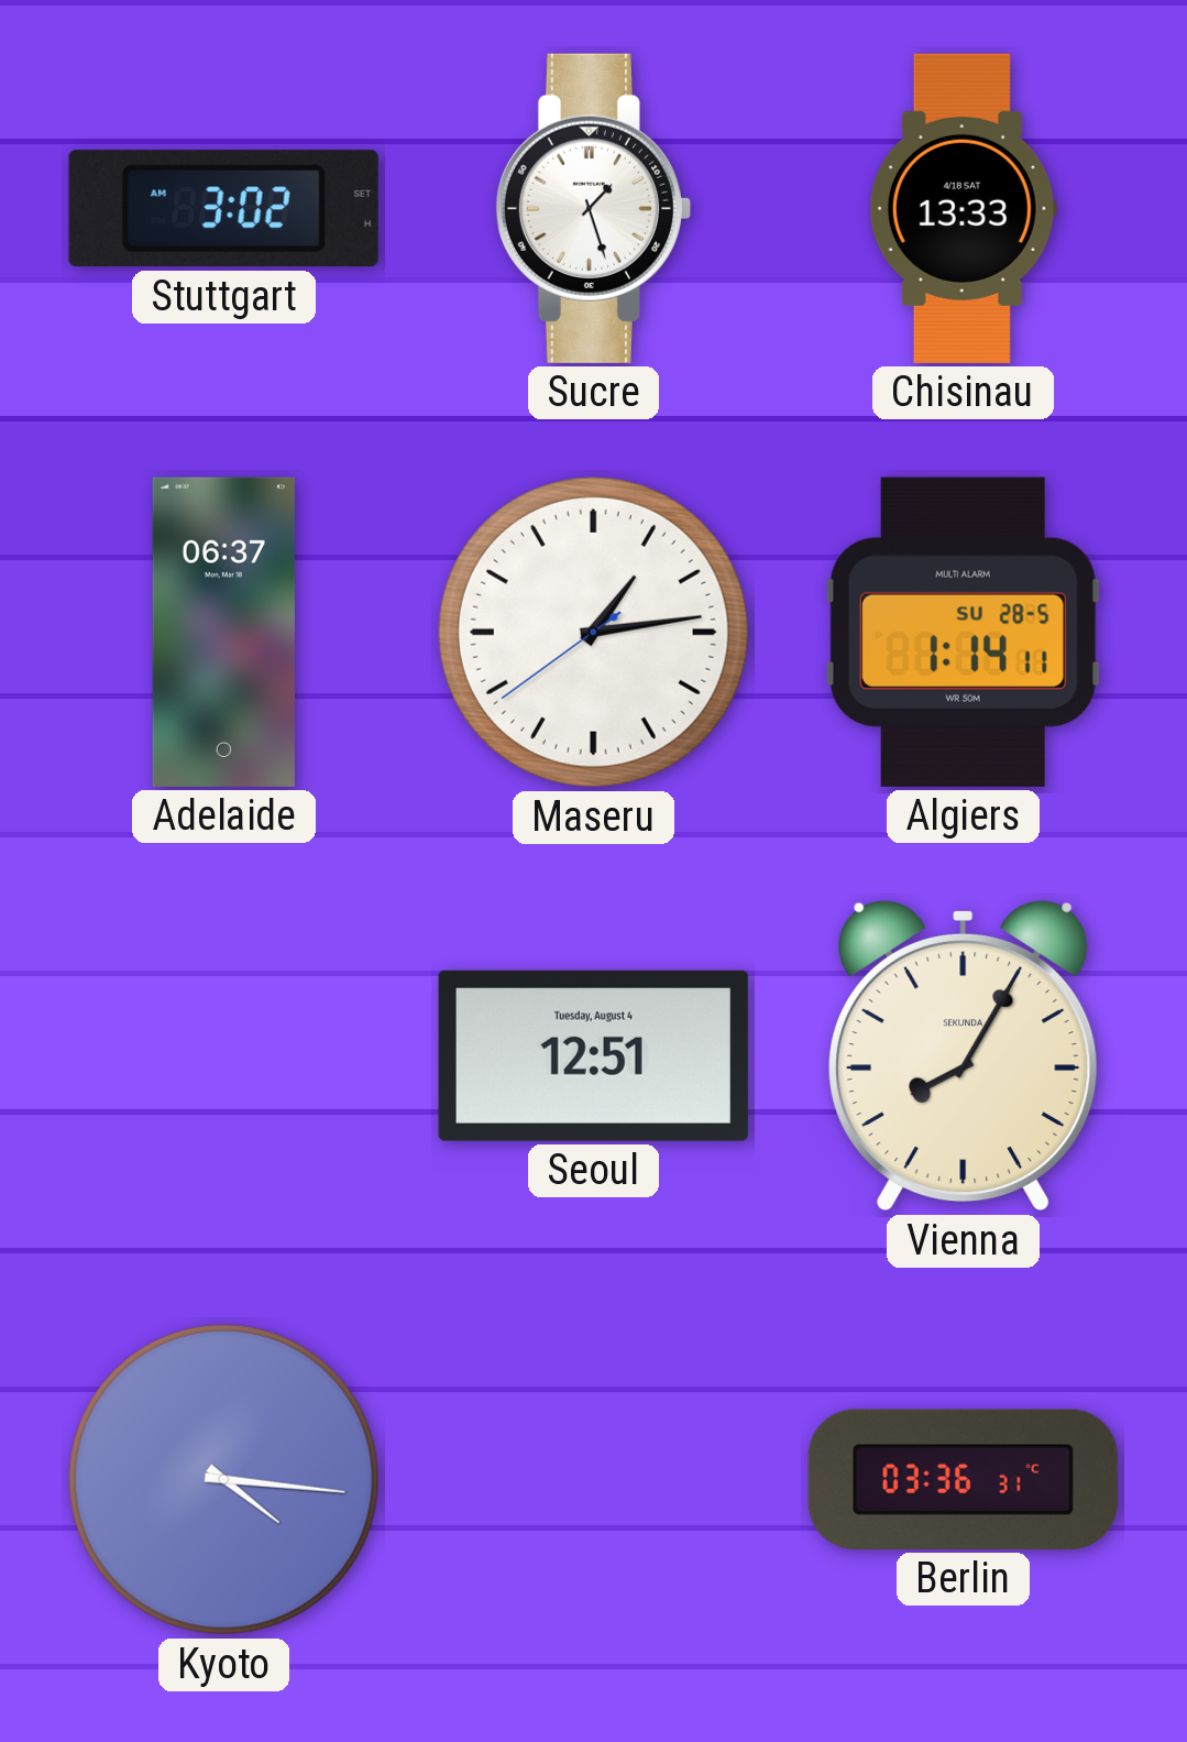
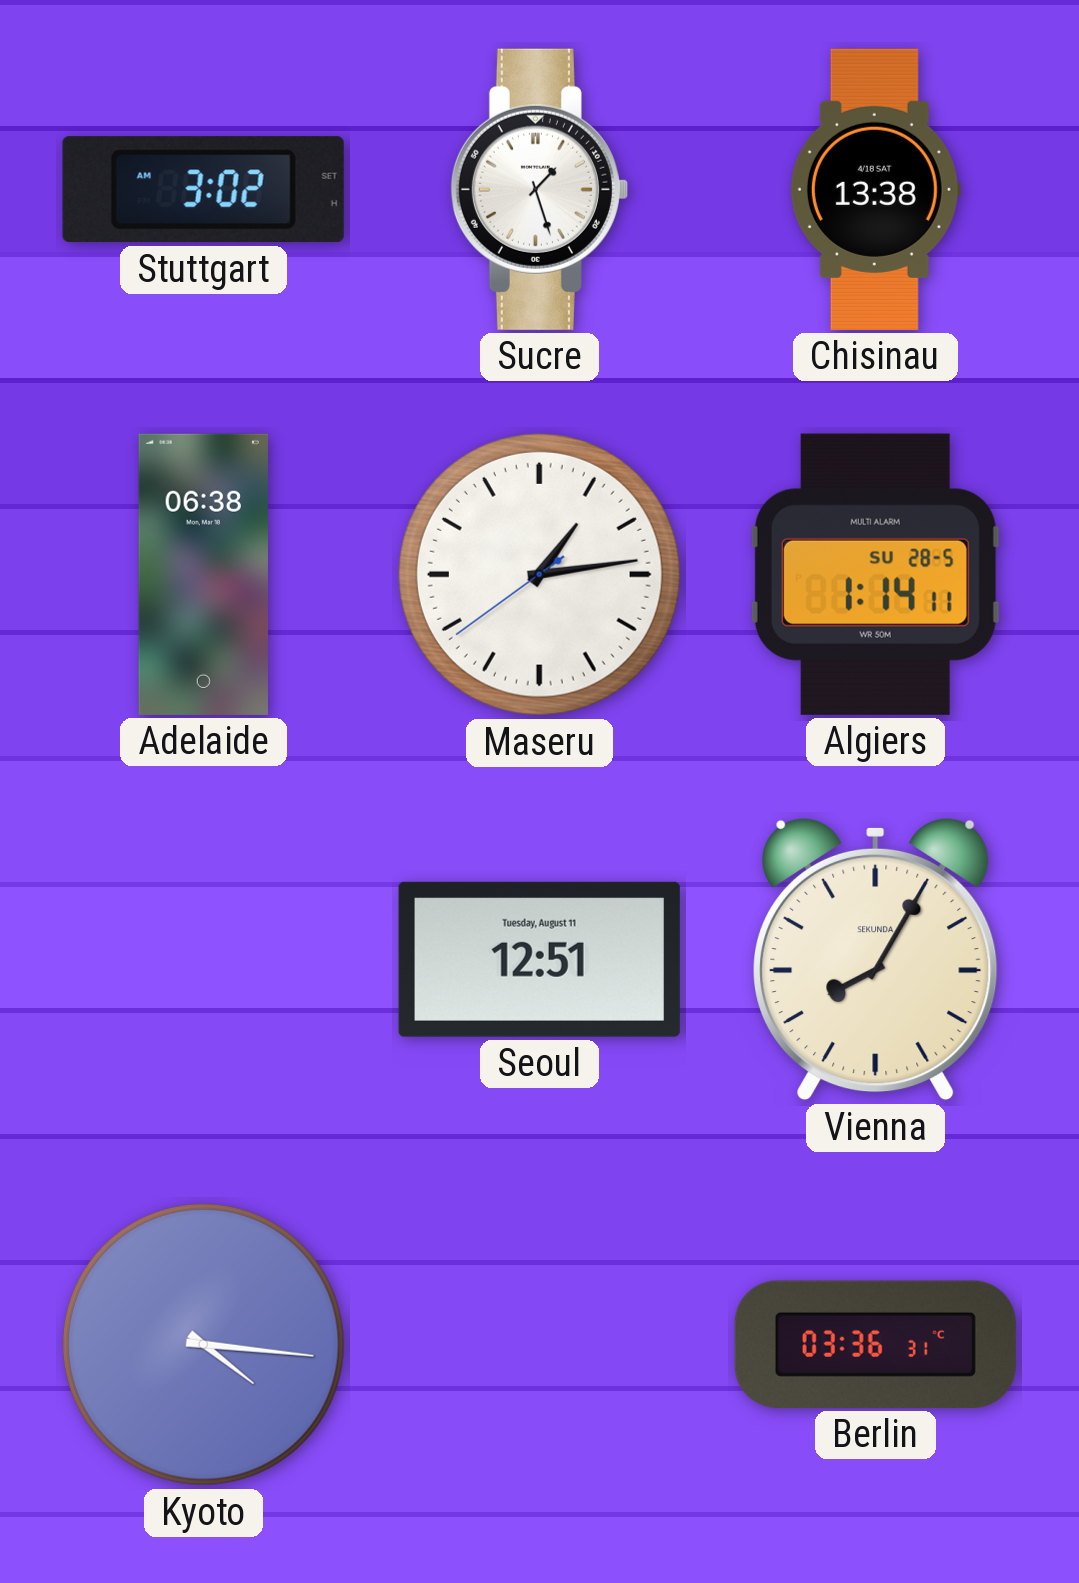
Chisinau: 13:33 -> 13:38 (875, 189)
Adelaide: 06:37 -> 06:38 (203, 574)
Seoul date: Tuesday, August 4 -> Tuesday, August 11 (539, 959)
